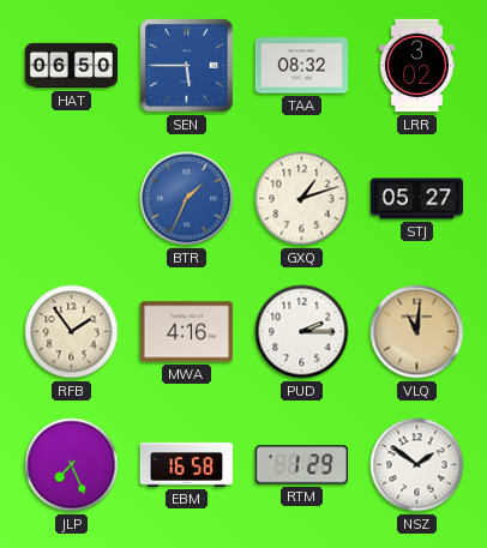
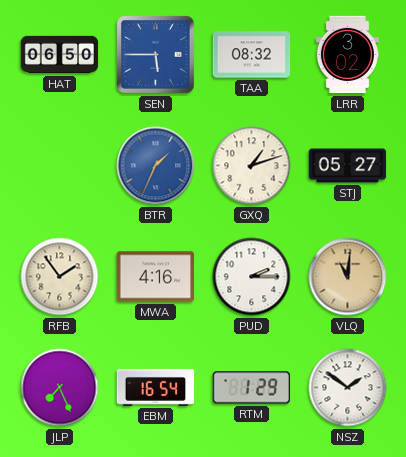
EBM: 16:58 -> 16:54 (156, 387)
